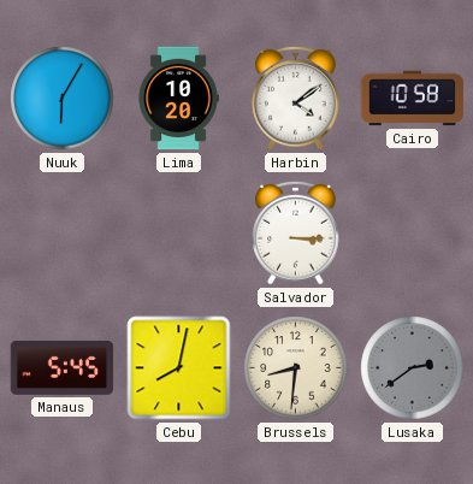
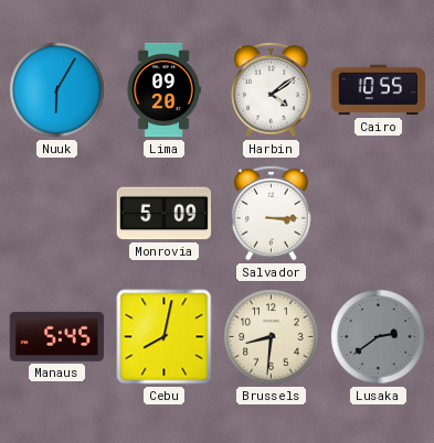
Lima: 10:20 -> 09:20 (163, 90)
Cairo: 10:58 -> 10:55 (379, 90)
Monrovia: none -> 5:09 (165, 214)
